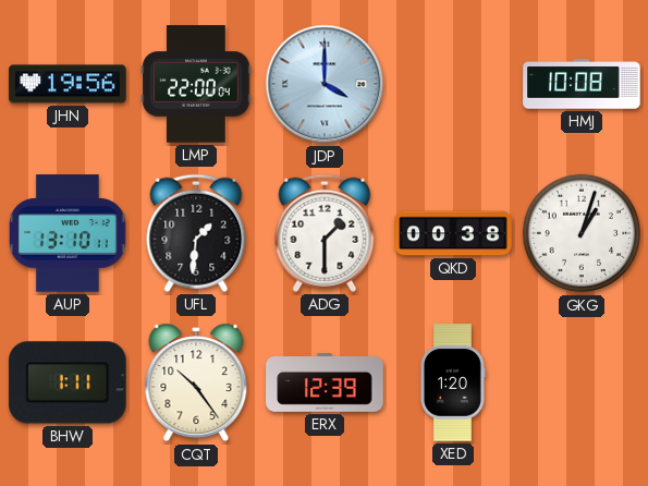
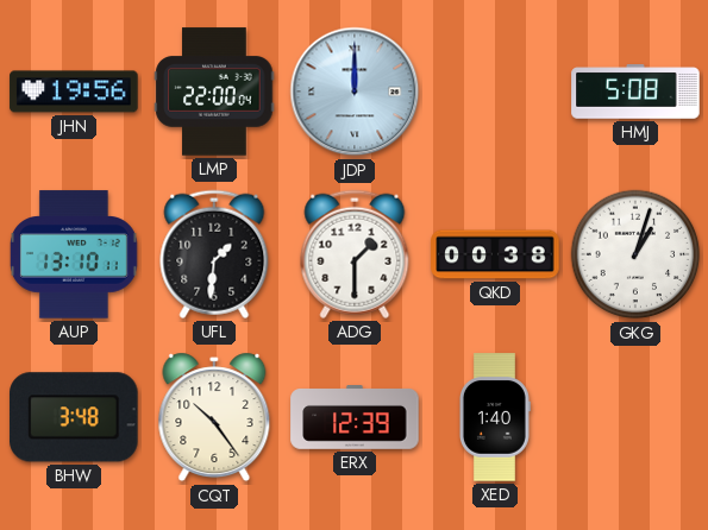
JDP: 4:00 -> 12:00 (355, 92)
HMJ: 10:08 -> 5:08 (635, 92)
BHW: 1:11 -> 3:48 (74, 417)
XED: 1:20 -> 1:40 (494, 417)
